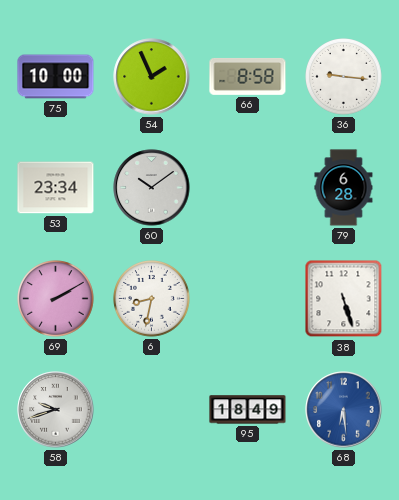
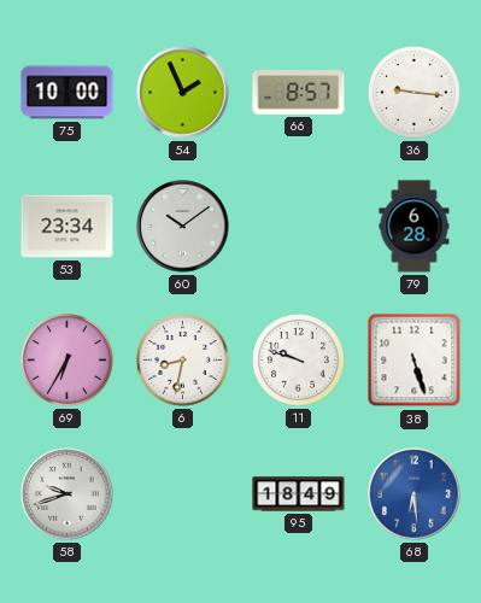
66: 8:58 -> 8:57 (299, 92)
69: 2:10 -> 6:35 (68, 361)
11: none -> 9:48 (299, 361)
